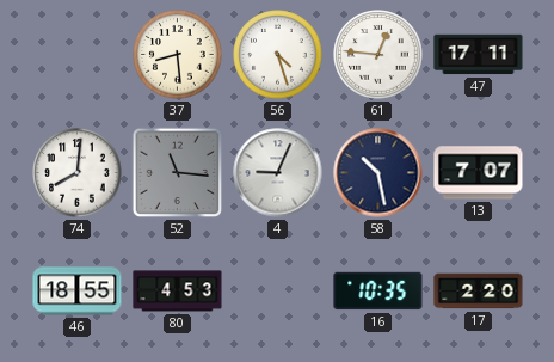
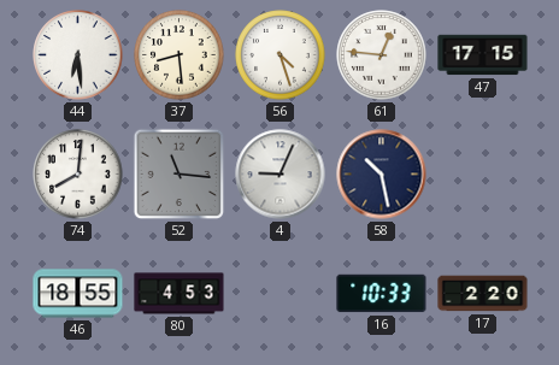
44: none -> 6:29 (78, 55)
47: 17:11 -> 17:15 (483, 55)
13: 7:07 -> none (479, 173)
16: 10:35 -> 10:33 (382, 294)
